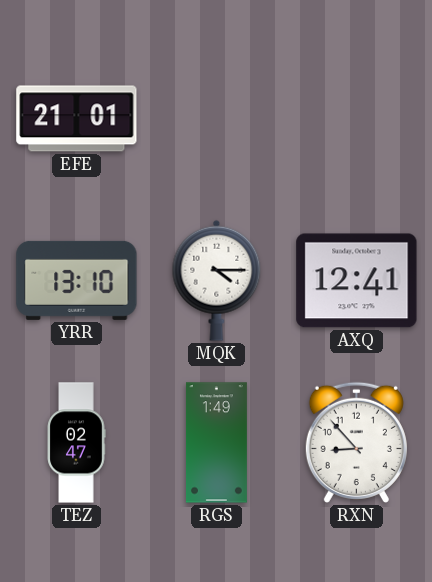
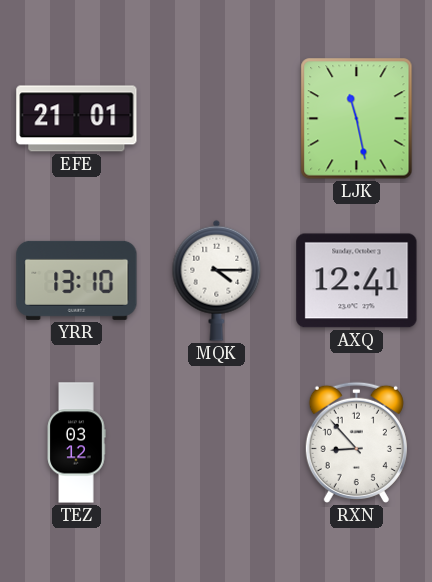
LJK: none -> 11:28 (357, 119)
TEZ: 02:47 -> 03:12 (76, 443)
RGS: 1:49 -> none (216, 443)
